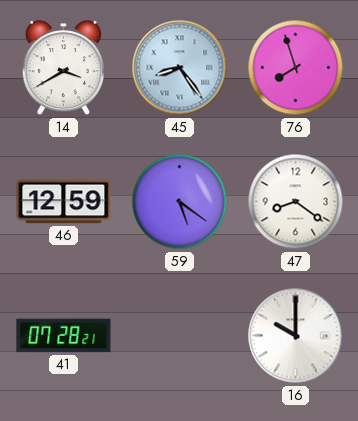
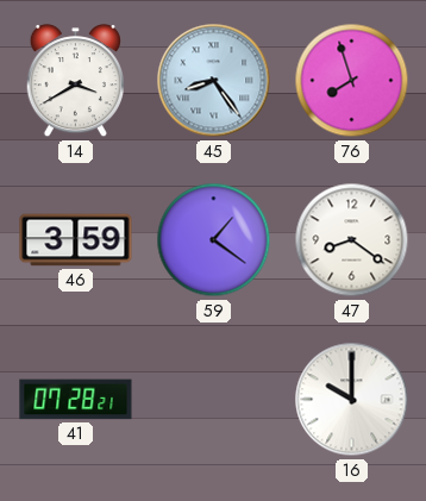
46: 12:59 -> 3:59 (76, 240)
59: 5:21 -> 1:21 (214, 240)
